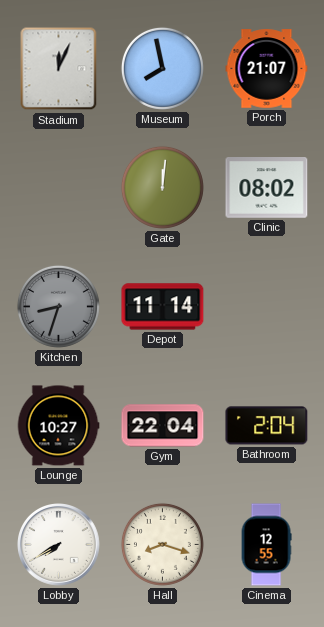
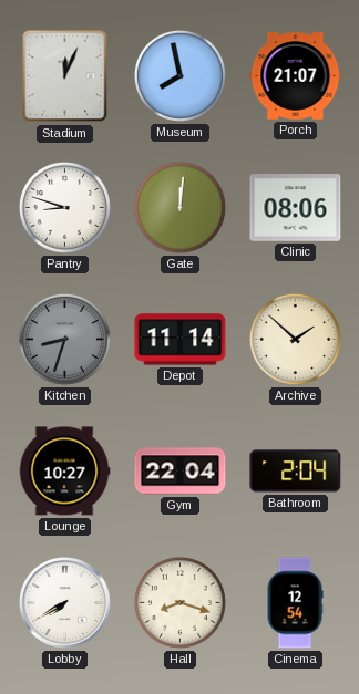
Pantry: none -> 8:48 (64, 207)
Clinic: 08:02 -> 08:06 (296, 208)
Archive: none -> 1:52 (295, 339)
Cinema: 12:55 -> 12:54 (295, 603)
